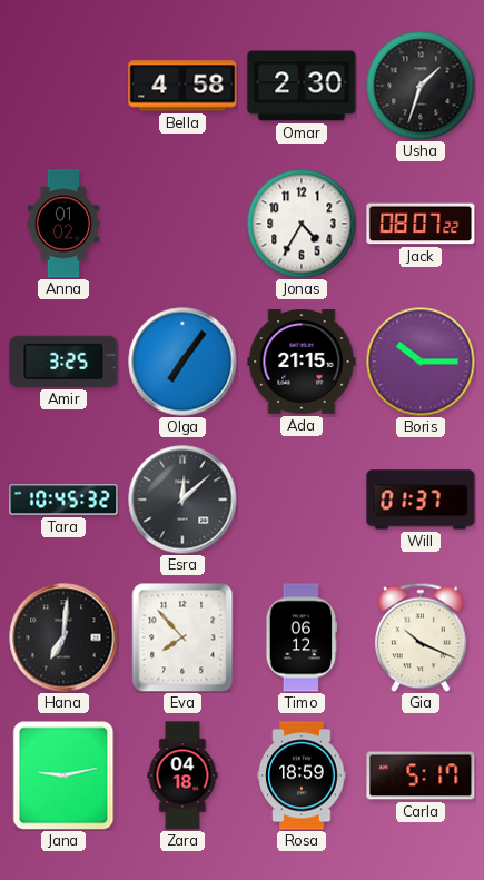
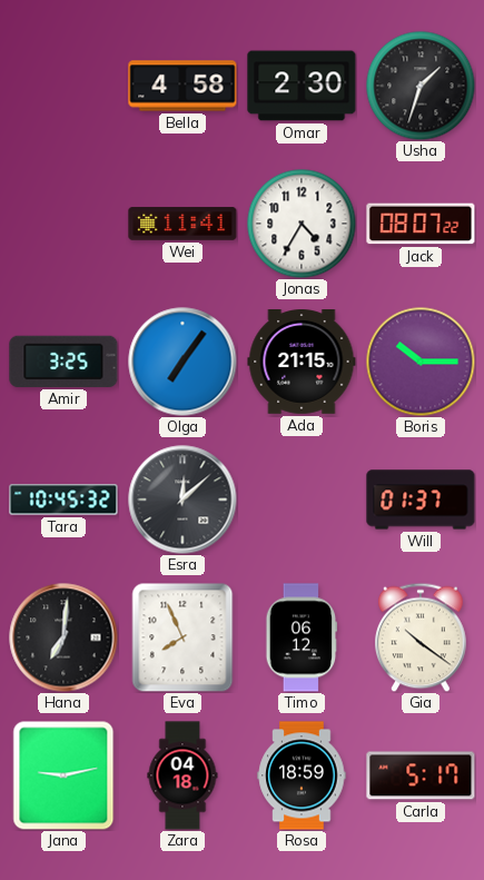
Anna: 01:02 -> none (63, 224)
Wei: none -> 11:41 (182, 224)
Eva: 7:53 -> 7:56 (182, 637)
Gia: 10:19 -> 10:21 (422, 637)
